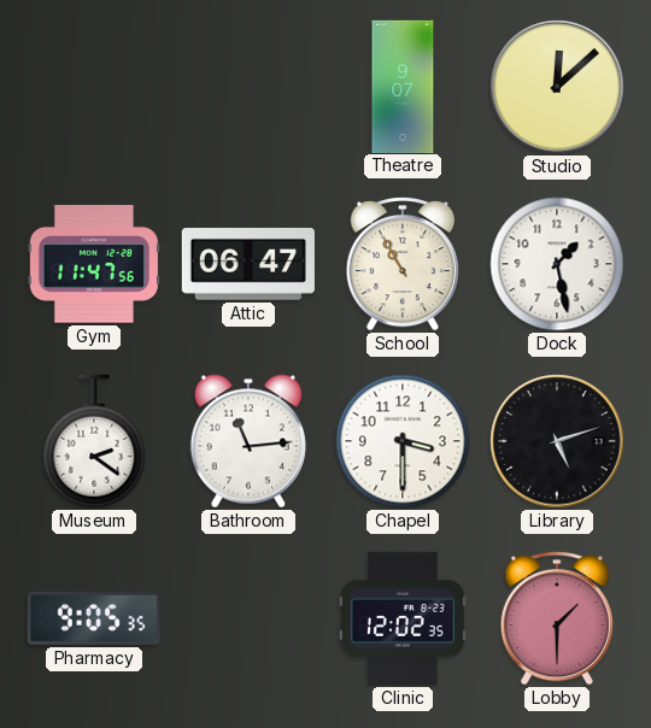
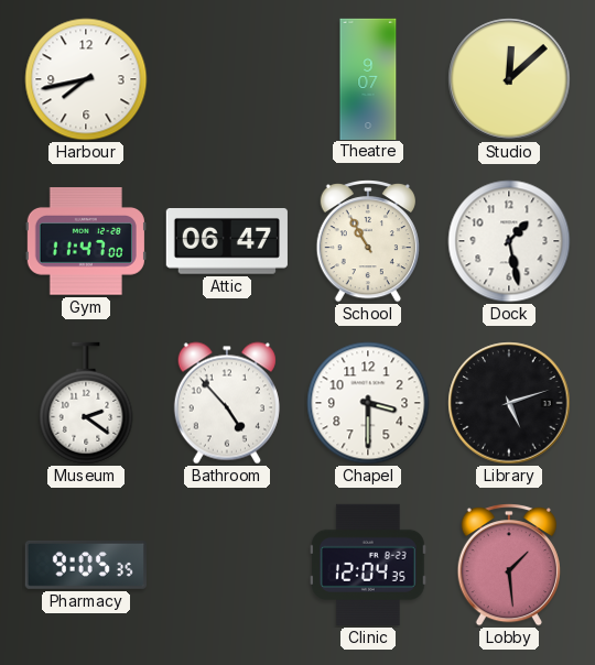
Harbour: none -> 7:43 (86, 79)
Gym: 11:47:56 -> 11:47:00 (86, 241)
Bathroom: 11:14 -> 4:53 (227, 403)
Clinic: 12:02 -> 12:04 (368, 565)
Lobby: 1:30 -> 1:29 (509, 566)
